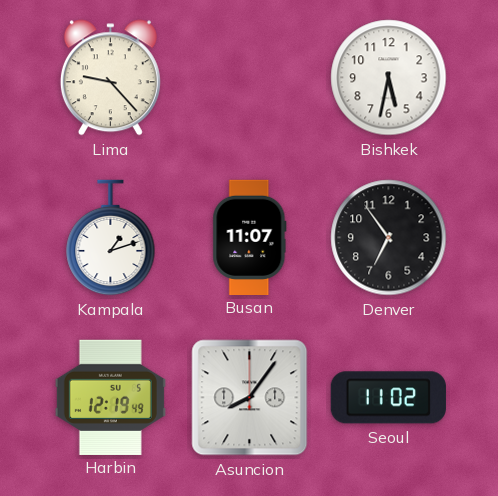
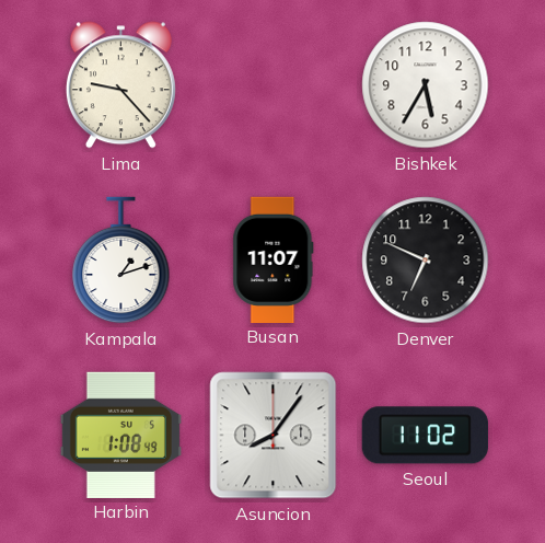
Bishkek: 5:32 -> 5:35 (426, 85)
Denver: 6:54 -> 6:49 (426, 261)
Harbin: 12:19 -> 1:08 (120, 435)
